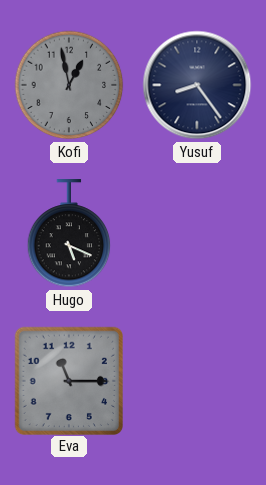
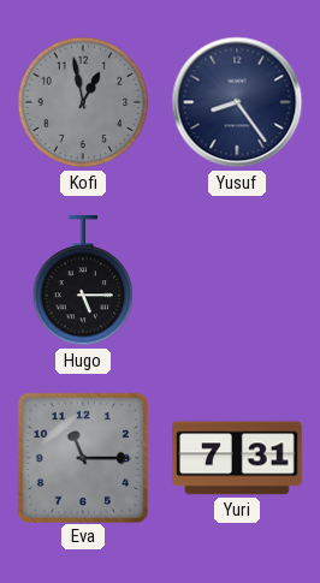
Hugo: 5:19 -> 5:15 (83, 281)
Yuri: none -> 7:31 (237, 458)
